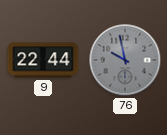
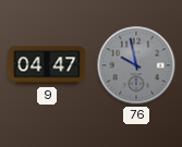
9: 22:44 -> 04:47 (47, 65)
